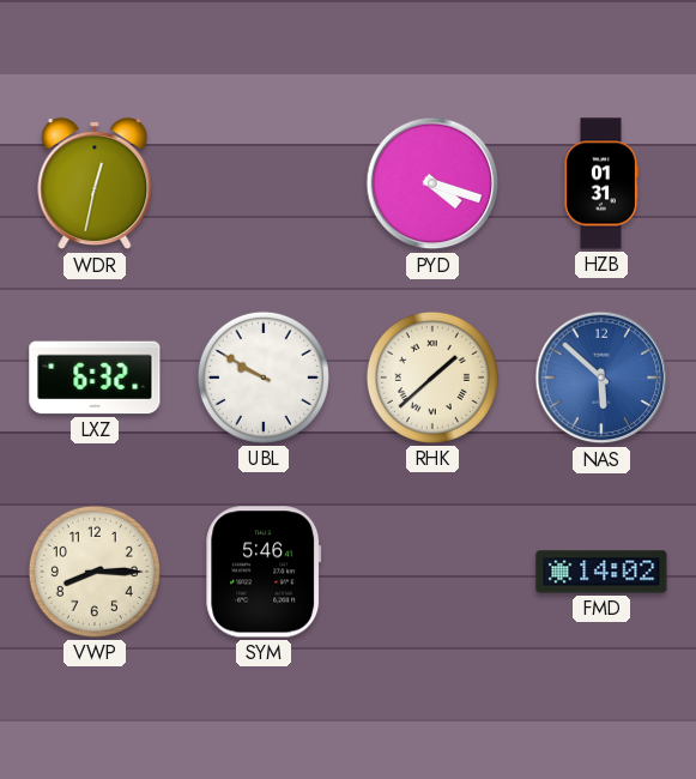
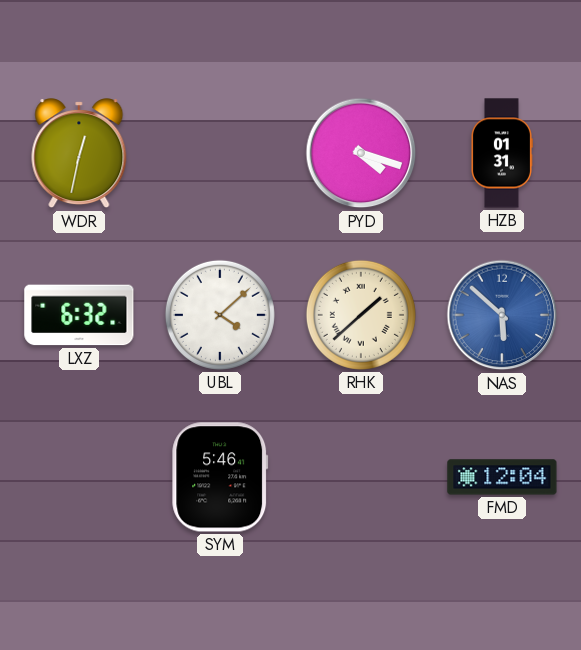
UBL: 9:50 -> 4:08 (220, 315)
VWP: 8:15 -> none (95, 572)
FMD: 14:02 -> 12:04 (502, 477)
